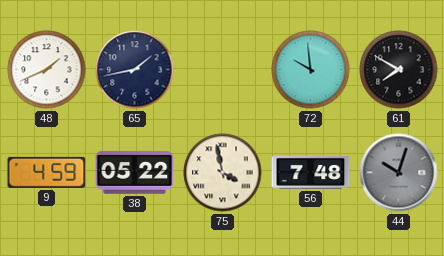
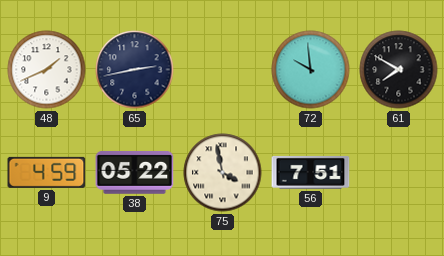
65: 1:43 -> 2:43 (135, 70)
56: 7:48 -> 7:51 (311, 172)
44: 10:03 -> none (399, 173)
